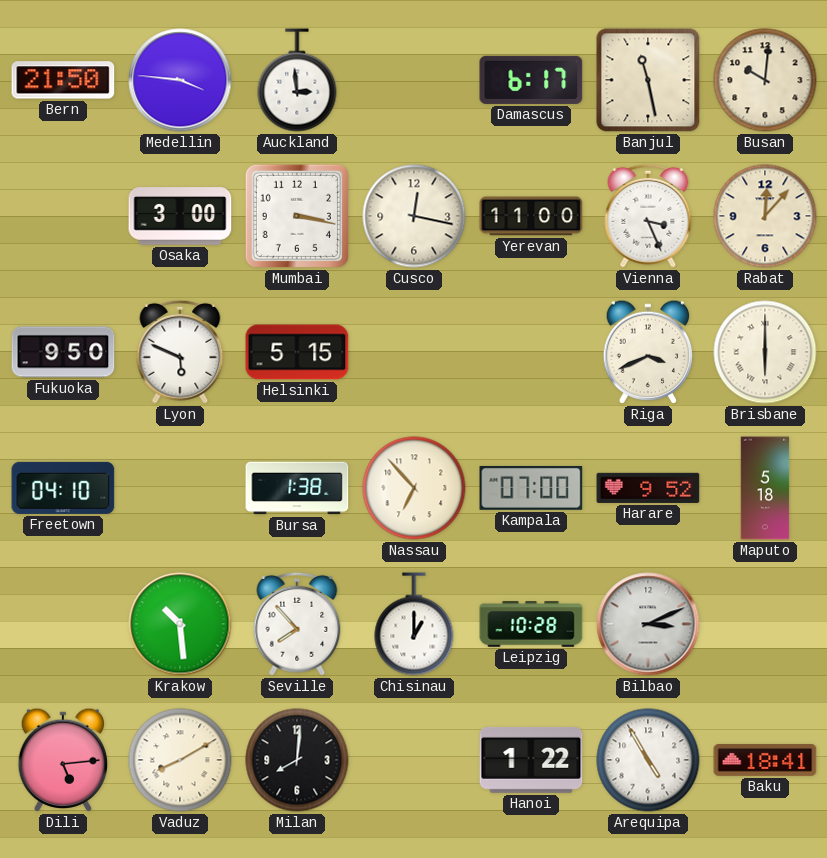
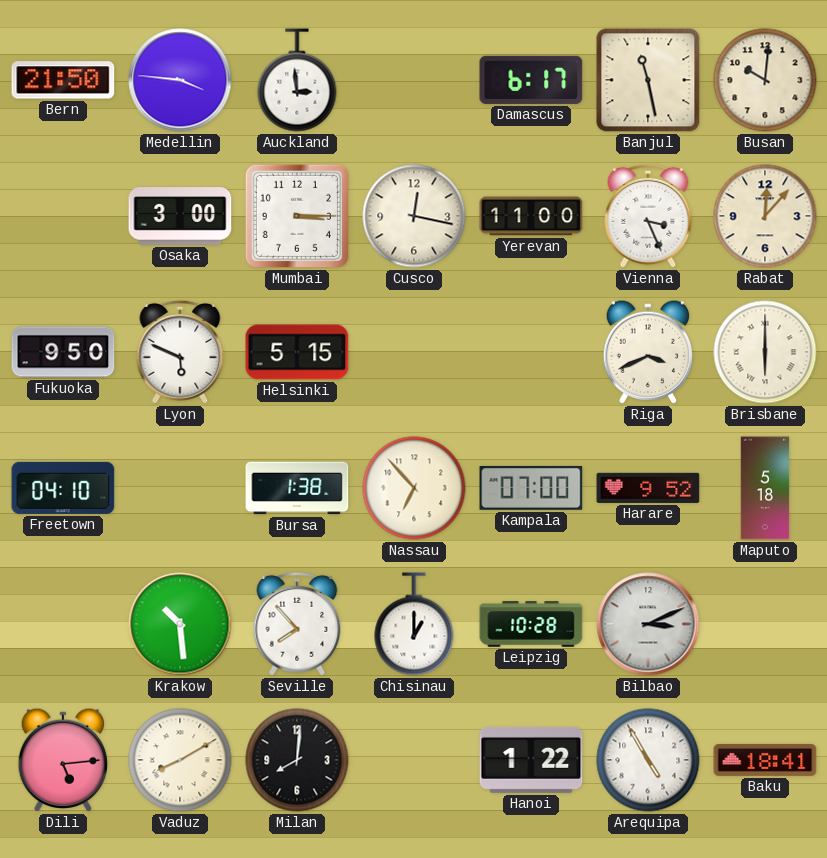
Mumbai: 3:17 -> 3:15 (297, 216)
